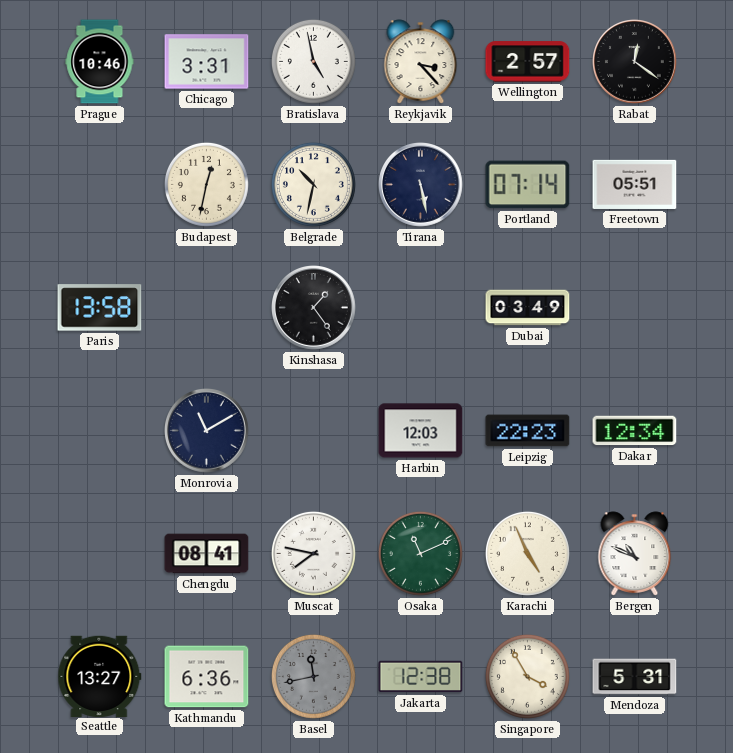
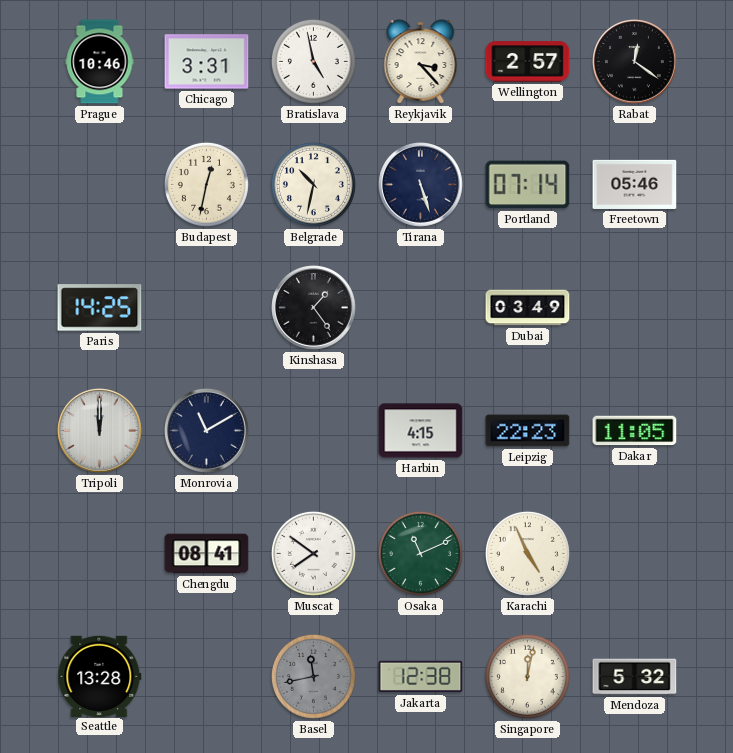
Tirana: 5:28 -> 5:27 (421, 185)
Freetown: 05:51 -> 05:46 (635, 184)
Paris: 13:58 -> 14:25 (100, 308)
Tripoli: none -> 12:00 (100, 431)
Harbin: 12:03 -> 4:15 (421, 431)
Dakar: 12:34 -> 11:05 (635, 431)
Muscat: 7:47 -> 7:51 (313, 553)
Bergen: 10:49 -> none (635, 554)
Seattle: 13:27 -> 13:28 (100, 676)
Kathmandu: 6:36 -> none (207, 677)
Singapore: 3:55 -> 12:02 (527, 676)
Mendoza: 5:31 -> 5:32 (635, 677)
